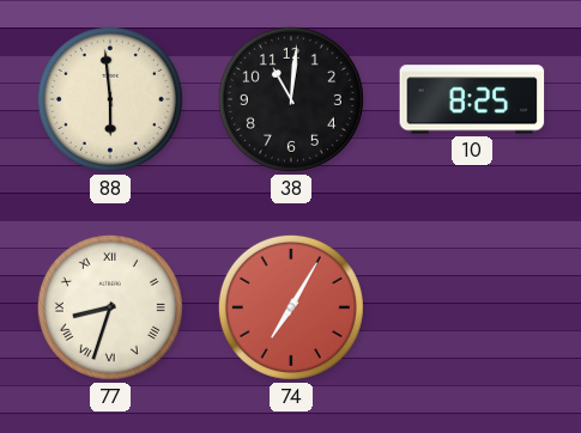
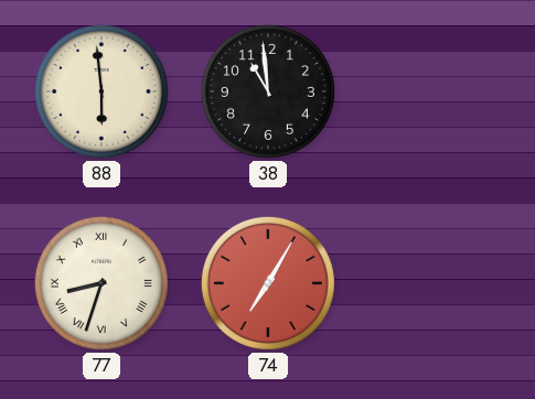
38: 11:01 -> 10:59 (268, 91)
10: 8:25 -> none (472, 99)
